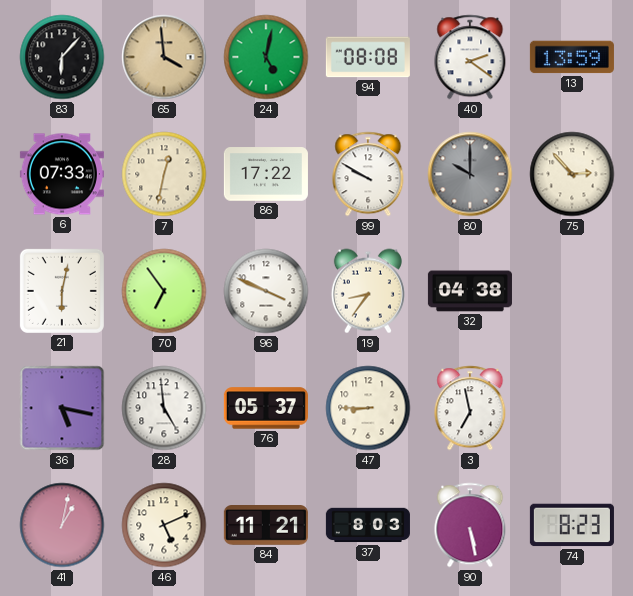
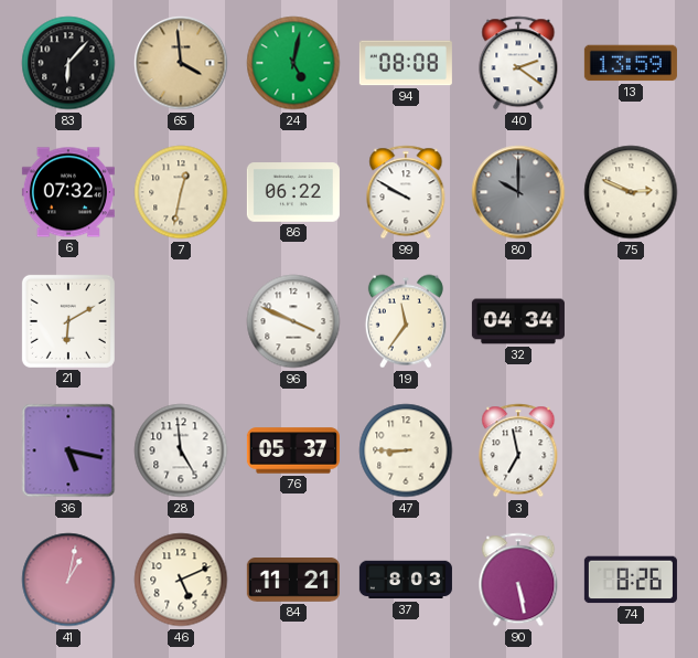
6: 07:33 -> 07:32 (68, 192)
86: 17:22 -> 06:22 (293, 192)
75: 2:53 -> 2:49 (631, 192)
21: 6:02 -> 6:10 (68, 321)
70: 6:54 -> none (164, 291)
19: 8:36 -> 11:36 (406, 321)
32: 04:38 -> 04:34 (518, 321)
74: 8:23 -> 8:26 (631, 580)
